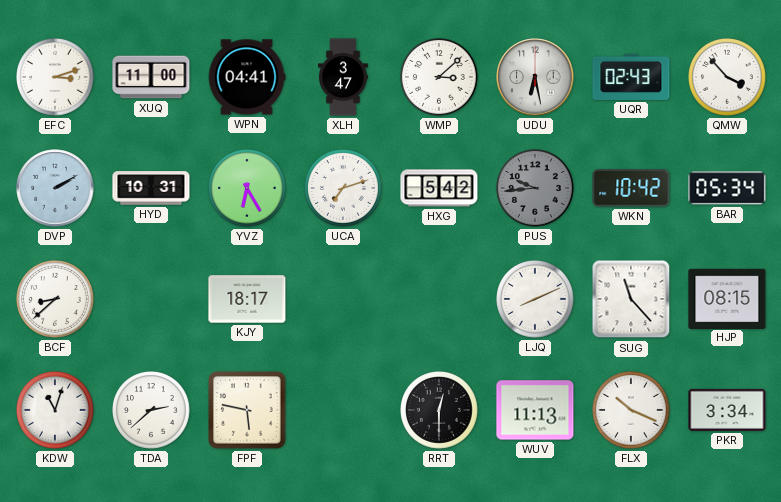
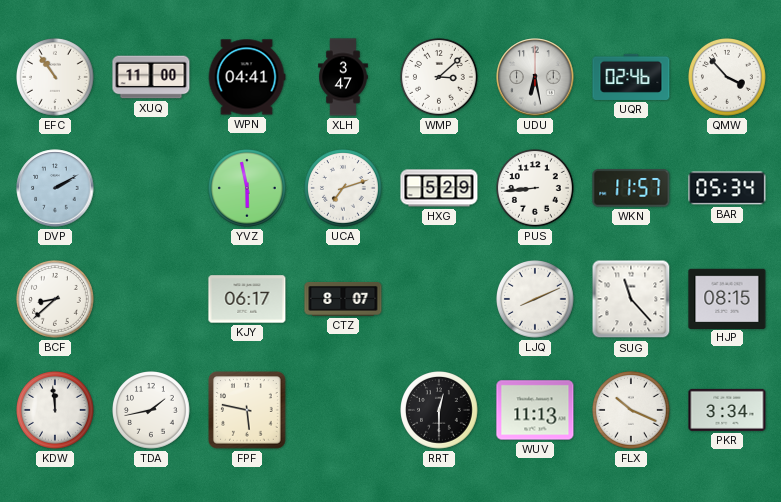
EFC: 3:12 -> 10:54 (56, 78)
UQR: 02:43 -> 02:46 (631, 77)
HYD: 10:31 -> none (151, 188)
YVZ: 6:25 -> 5:58 (248, 189)
HXG: 5:42 -> 5:29 (439, 188)
PUS: 9:44 -> 8:44 (536, 189)
PUS dial: grey -> white (536, 189)
WKN: 10:42 -> 11:57 (631, 188)
KJY: 18:17 -> 06:17 (247, 299)
CTZ: none -> 8:07 (343, 300)
KDW: 11:03 -> 11:59 (56, 411)
TDA: 2:38 -> 1:43 (152, 411)
